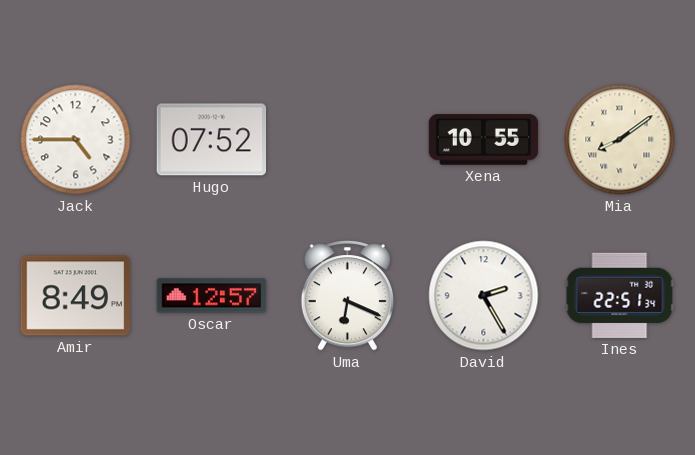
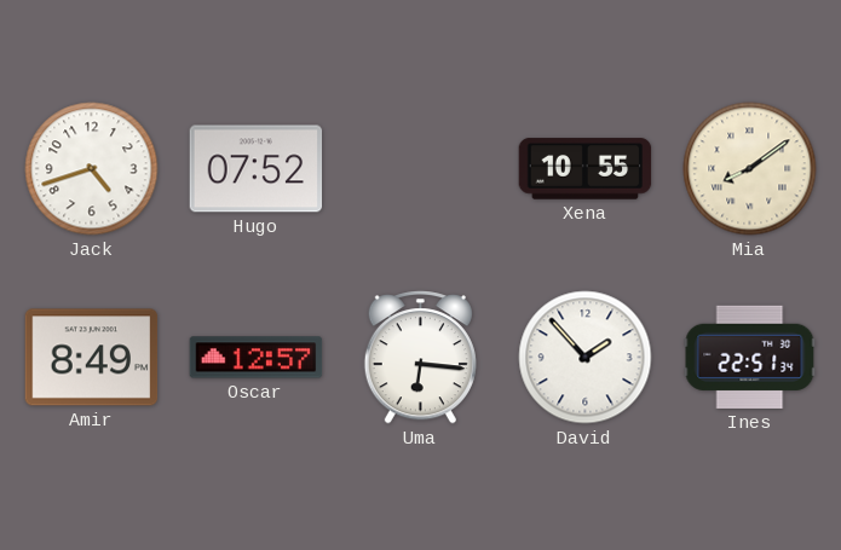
Jack: 4:45 -> 4:42 (92, 169)
Uma: 6:19 -> 6:16 (420, 358)
David: 2:25 -> 1:53 (586, 358)
